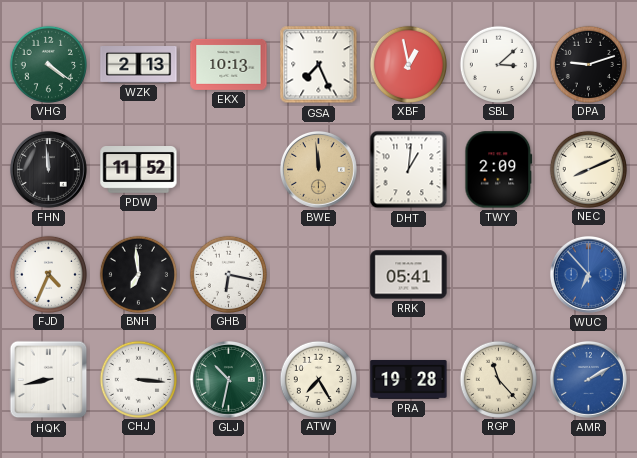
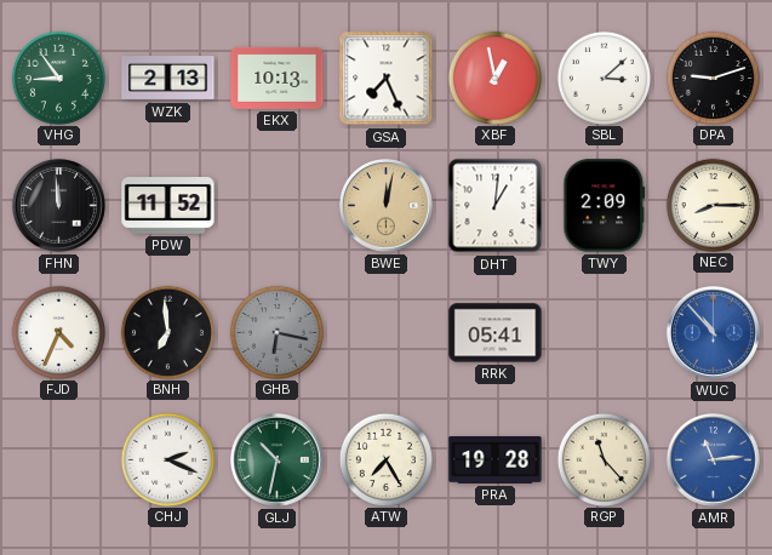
VHG: 4:21 -> 8:54 (58, 78)
BWE: 11:59 -> 12:02 (385, 205)
NEC: 8:11 -> 8:15 (713, 205)
GHB dial: white -> grey (276, 332)
WUC: 6:53 -> 10:53 (713, 332)
HQK: 8:43 -> none (49, 380)
CHJ: 3:16 -> 2:19 (167, 459)
AMR: 2:10 -> 11:14 (713, 459)
